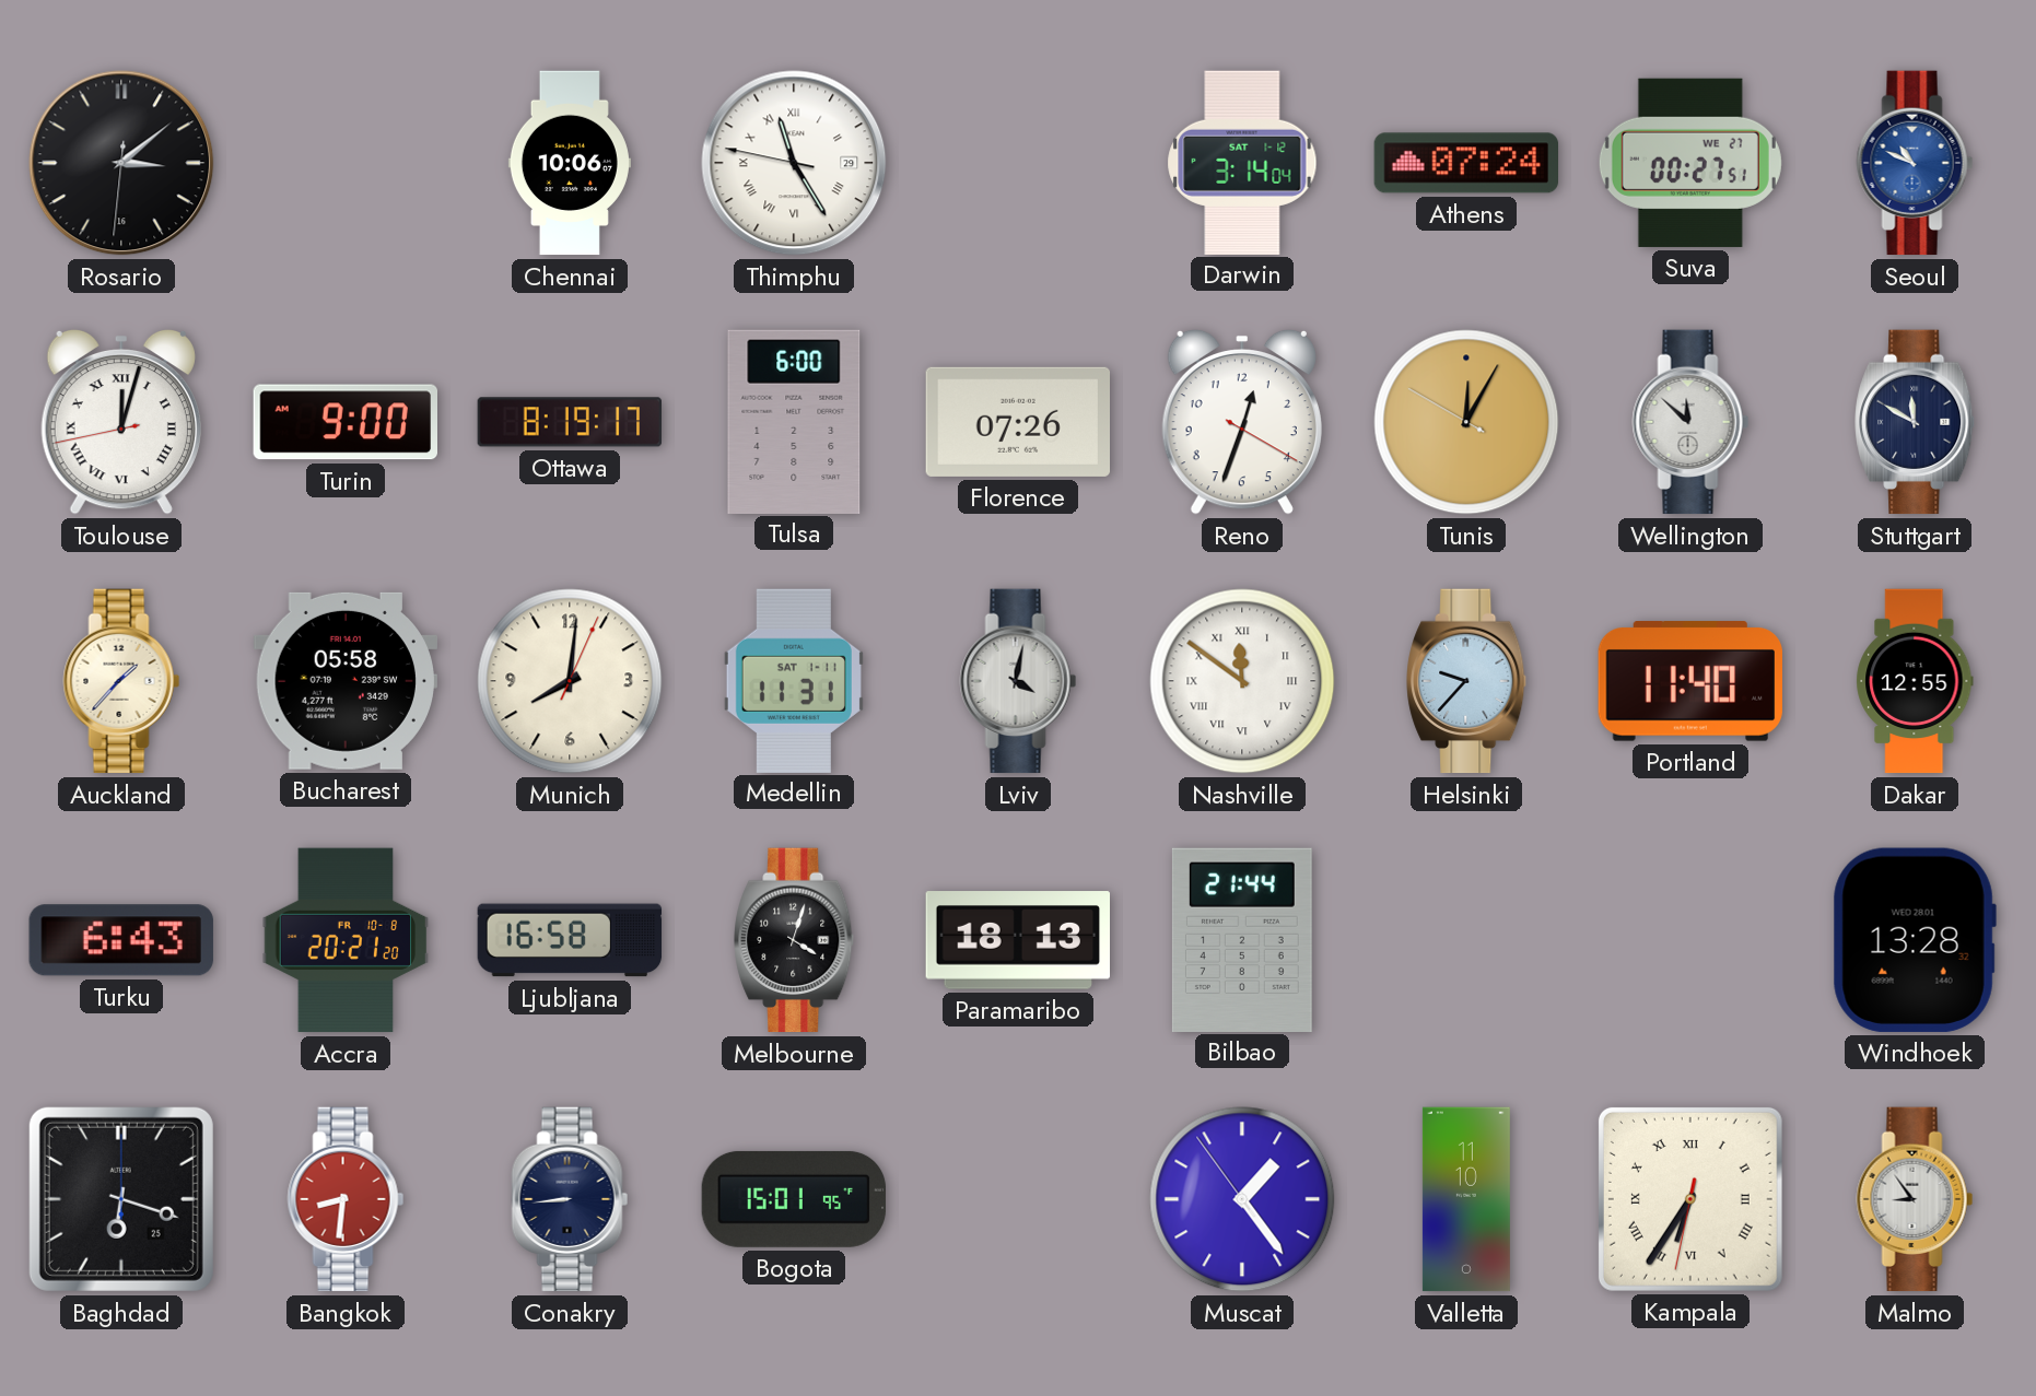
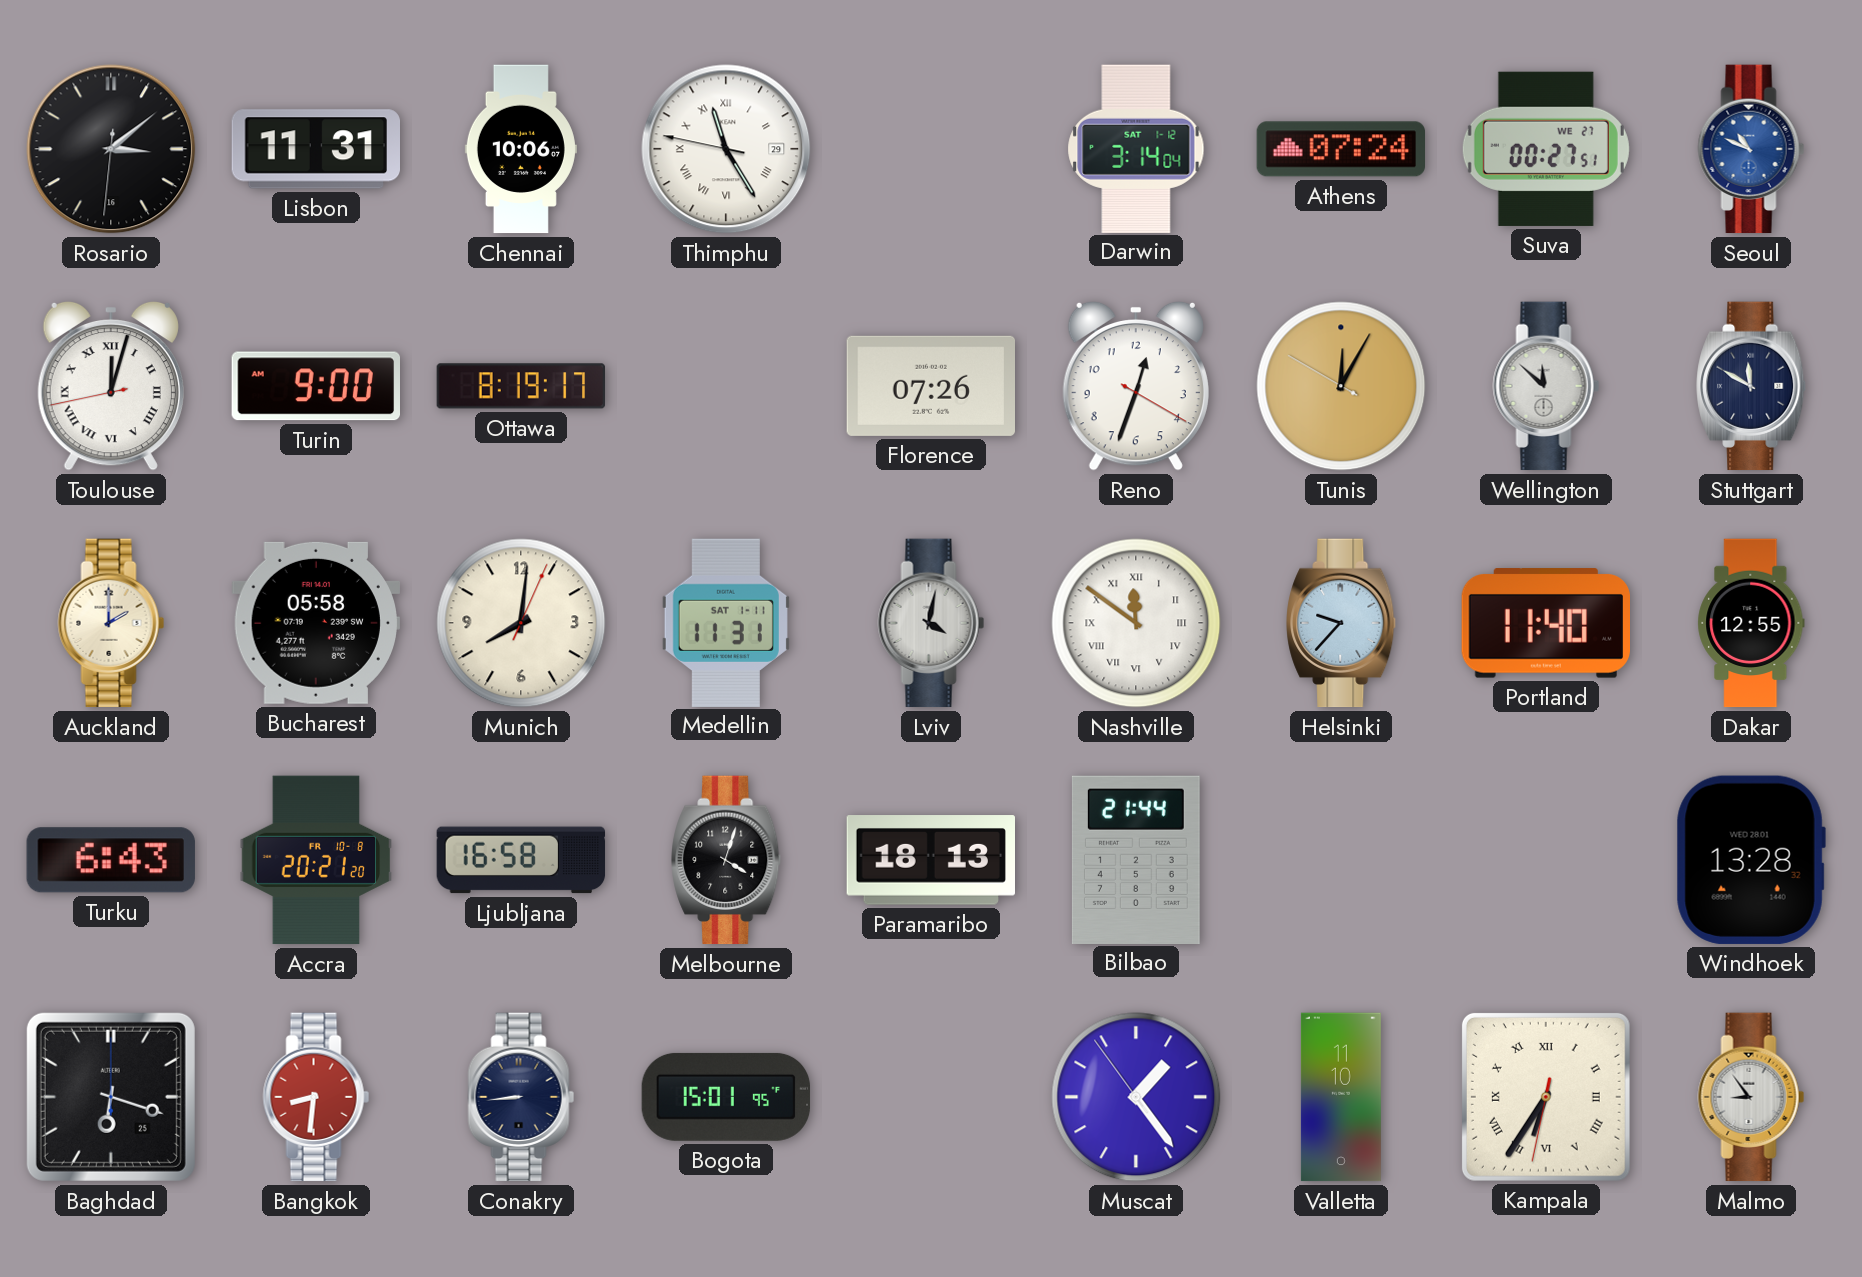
Lisbon: none -> 11:31 (315, 149)
Tulsa: 6:00 -> none (794, 421)
Auckland: 1:37 -> 2:00 (111, 623)
